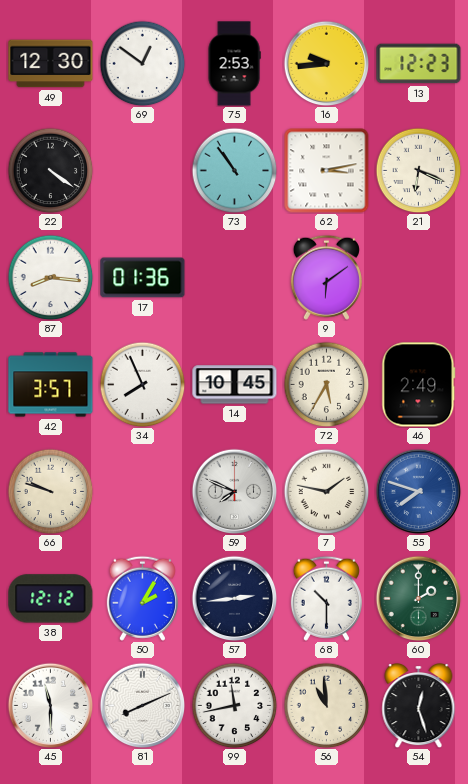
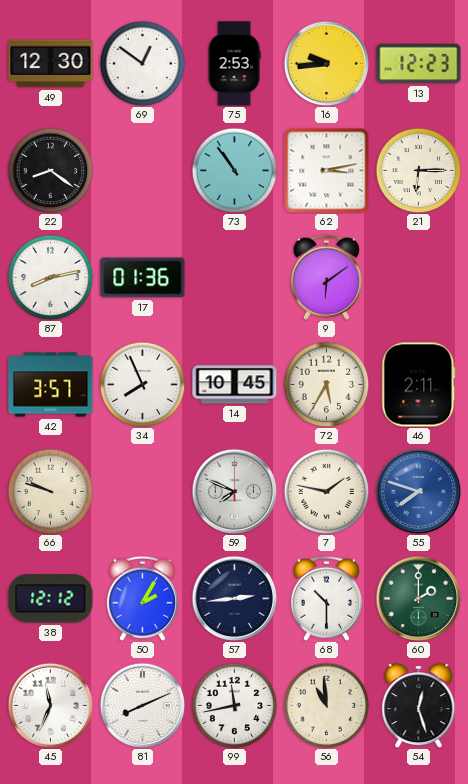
22: 4:21 -> 8:21 (50, 170)
21: 6:19 -> 6:15 (418, 170)
87: 8:16 -> 8:13 (50, 277)
46: 2:49 -> 2:11 (419, 385)
45: 11:30 -> 11:34 (50, 705)
